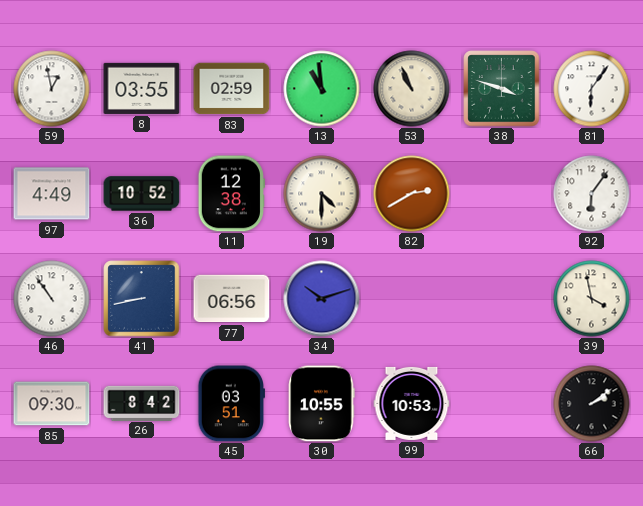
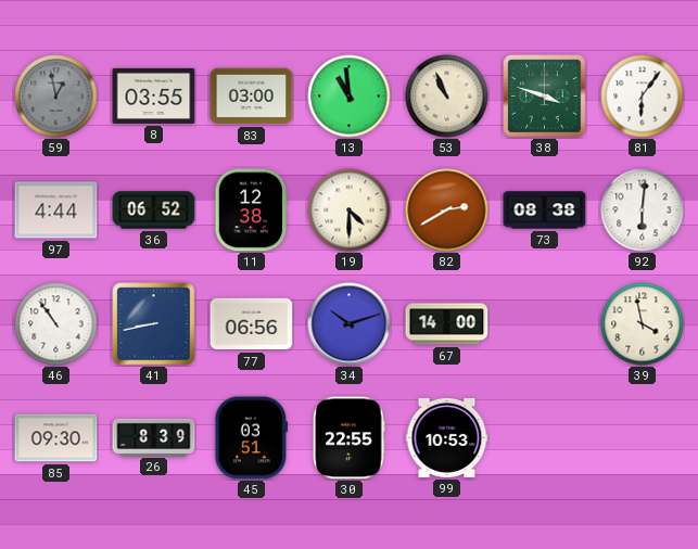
59 dial: white -> grey (56, 97)
83: 02:59 -> 03:00 (252, 97)
97: 4:49 -> 4:44 (56, 210)
36: 10:52 -> 06:52 (154, 210)
73: none -> 08:38 (545, 210)
92: 6:06 -> 6:01 (643, 210)
67: none -> 14:00 (447, 324)
26: 8:42 -> 8:39 (154, 437)
30: 10:55 -> 22:55 (350, 438)
66: 2:09 -> none (592, 404)
